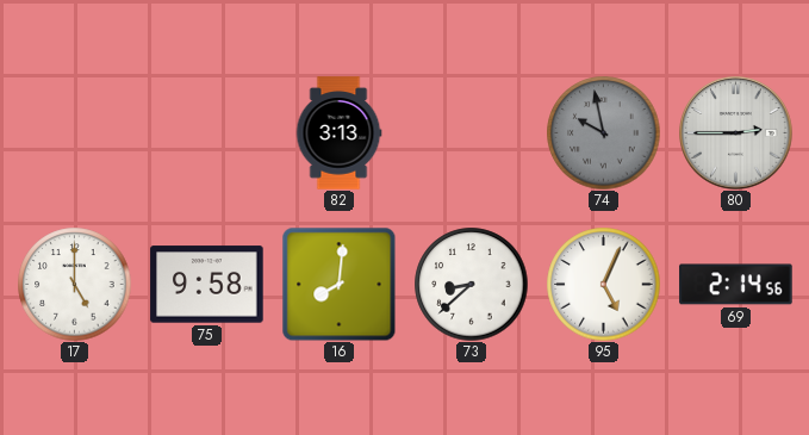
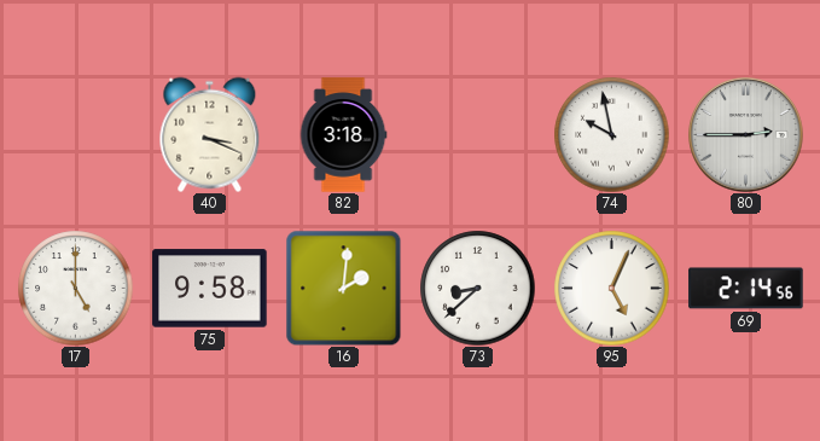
40: none -> 3:19 (210, 134)
82: 3:13 -> 3:18 (343, 135)
74 dial: grey -> white (611, 134)
16: 8:01 -> 2:01 (343, 288)
